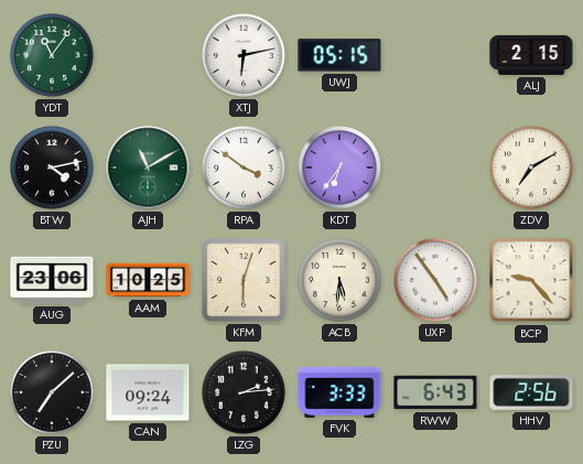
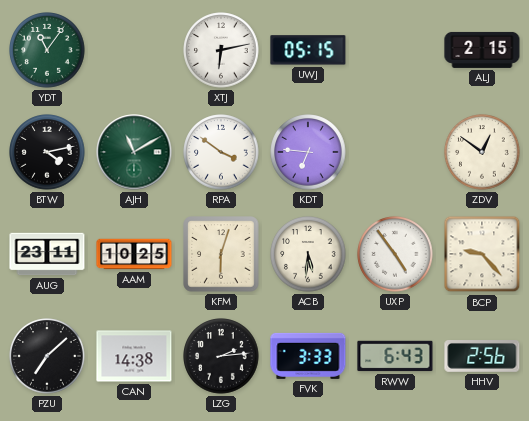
KDT: 6:36 -> 6:46 (308, 152)
ZDV: 7:10 -> 12:51 (482, 152)
AUG: 23:06 -> 23:11 (47, 254)
CAN: 09:24 -> 14:38 (134, 356)
